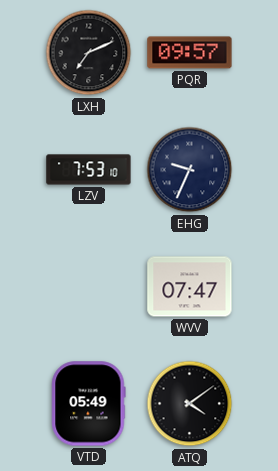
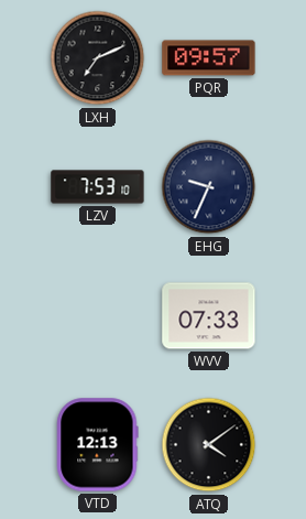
WVV: 07:47 -> 07:33 (209, 316)
VTD: 05:49 -> 12:13 (98, 445)
